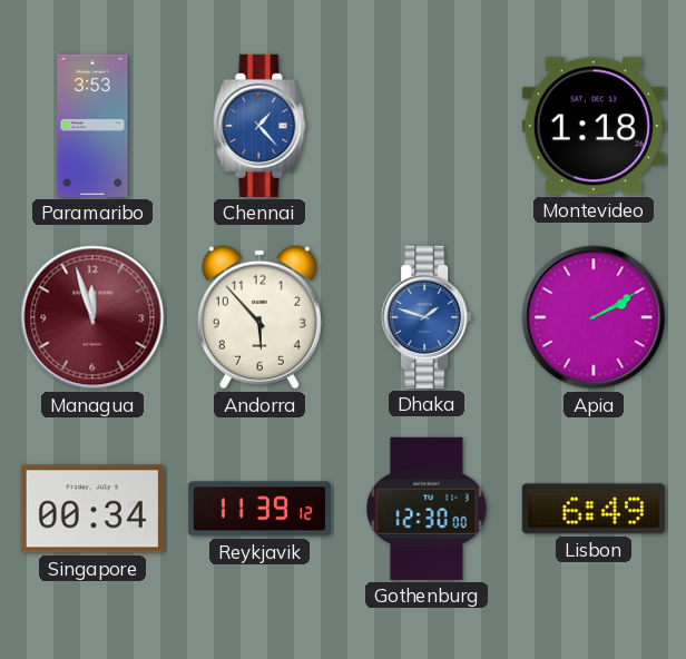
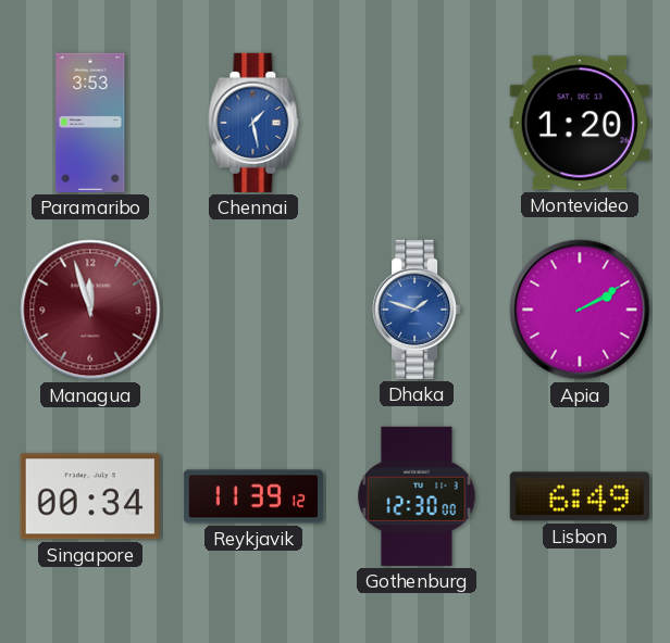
Chennai: 1:23 -> 1:28 (253, 123)
Montevideo: 1:18 -> 1:20 (580, 123)
Andorra: 5:53 -> none (259, 317)
